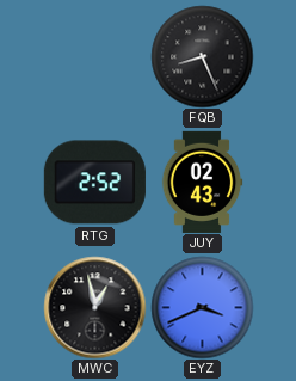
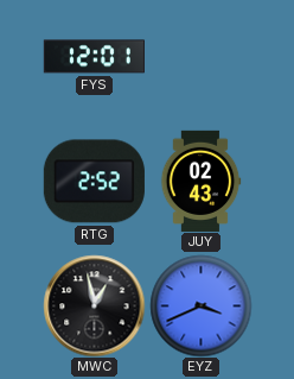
FYS: none -> 12:01 (94, 57)
FQB: 8:26 -> none (202, 56)
